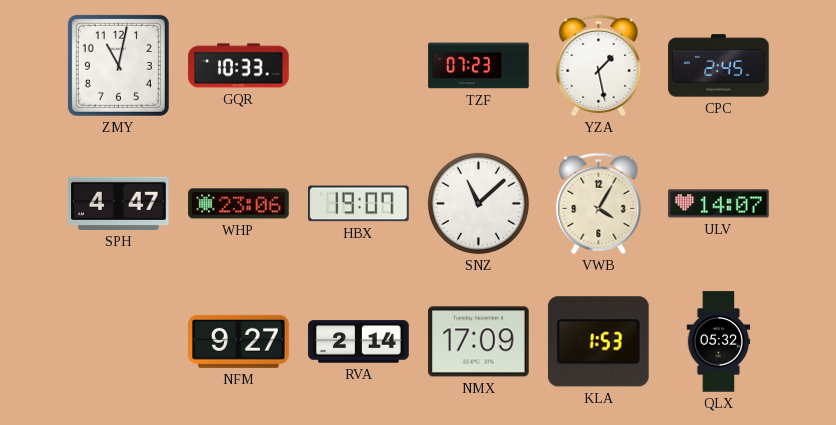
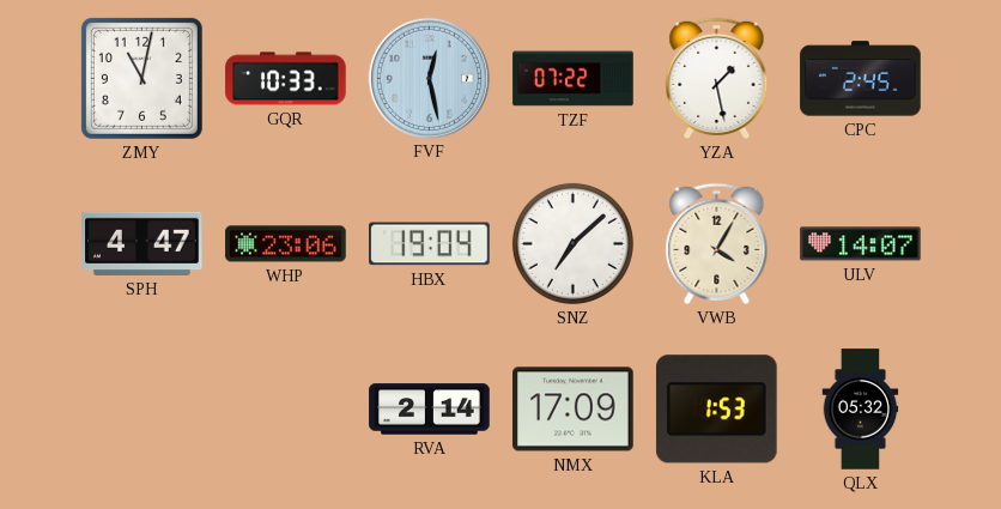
FVF: none -> 12:28 (429, 78)
TZF: 07:23 -> 07:22 (574, 79)
HBX: 19:07 -> 19:04 (430, 244)
SNZ: 11:08 -> 7:08 (572, 243)
NFM: 9:27 -> none (239, 341)
